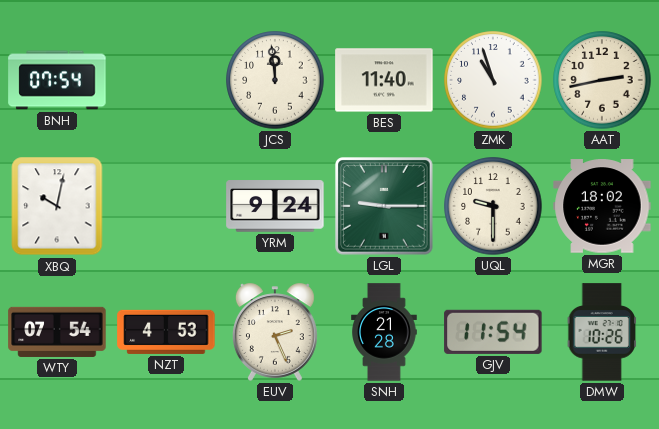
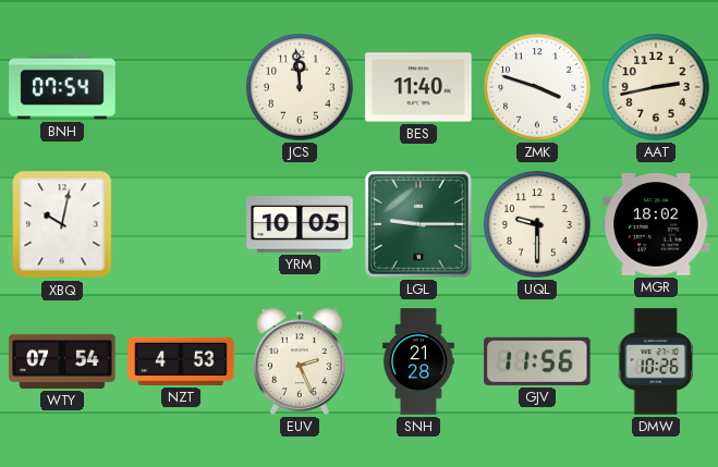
ZMK: 10:57 -> 3:48 (537, 87)
YRM: 9:24 -> 10:05 (300, 224)
GJV: 11:54 -> 11:56 (537, 361)
